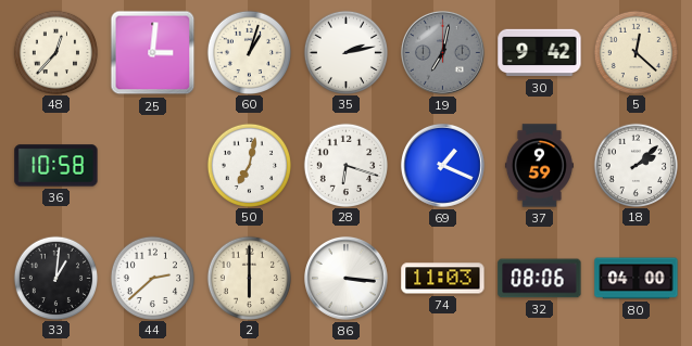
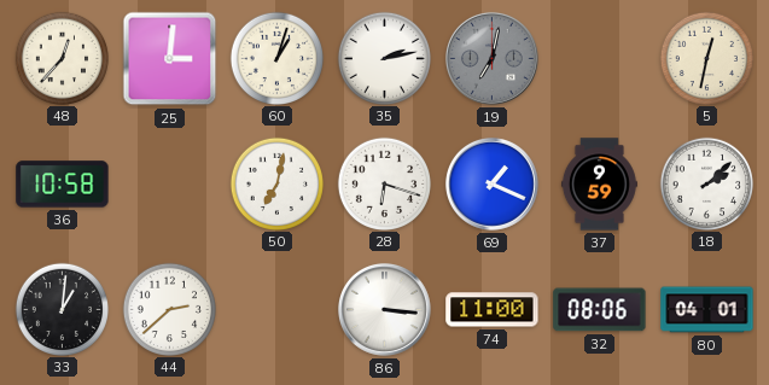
30: 9:42 -> none (540, 53)
5: 12:22 -> 12:32 (706, 58)
2: 6:00 -> none (249, 278)
74: 11:03 -> 11:00 (493, 310)
80: 04:00 -> 04:01 (707, 310)
